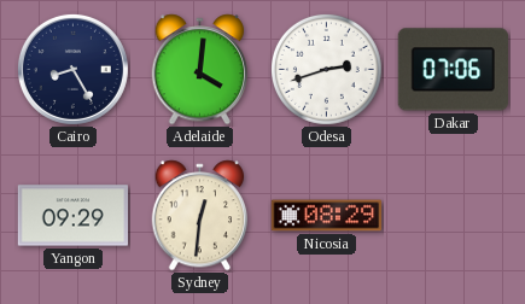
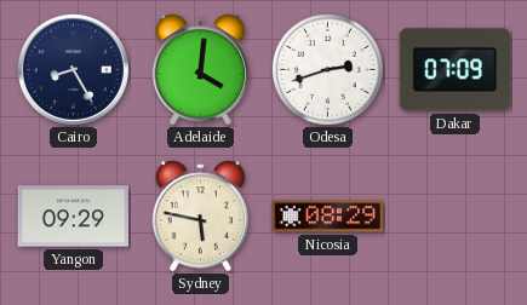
Dakar: 07:06 -> 07:09 (454, 70)
Sydney: 12:31 -> 5:47 (201, 217)
